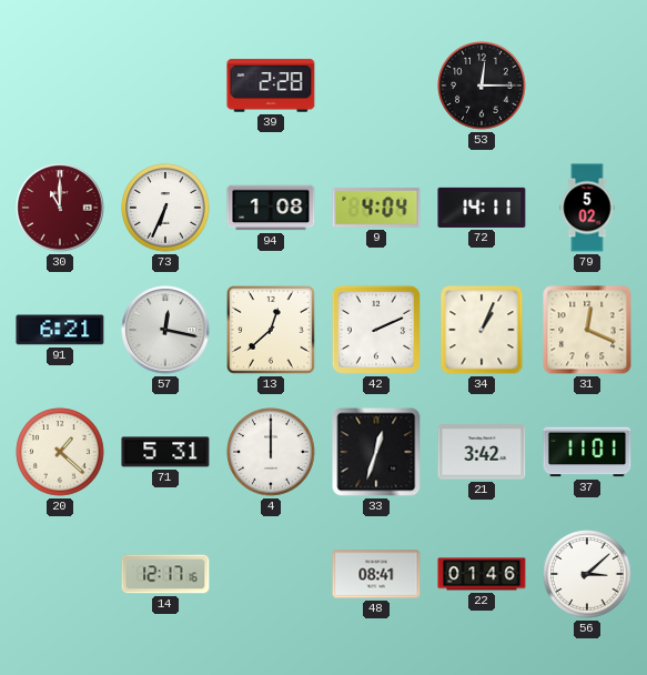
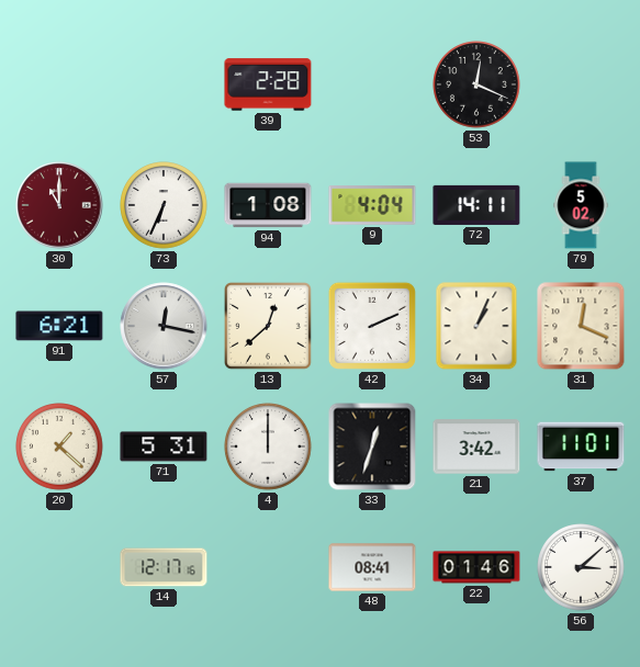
53: 12:15 -> 12:19 (476, 84)
